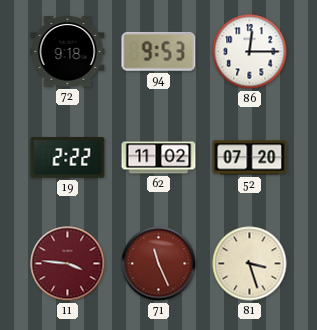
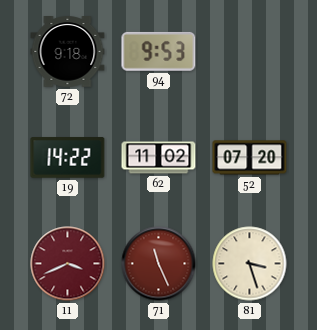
86: 12:15 -> none (250, 52)
19: 2:22 -> 14:22 (68, 158)
11: 3:46 -> 3:41 (68, 264)
